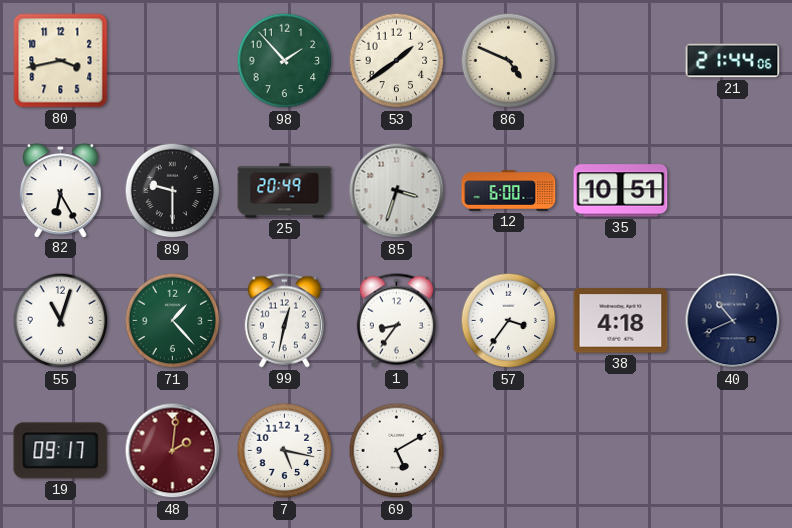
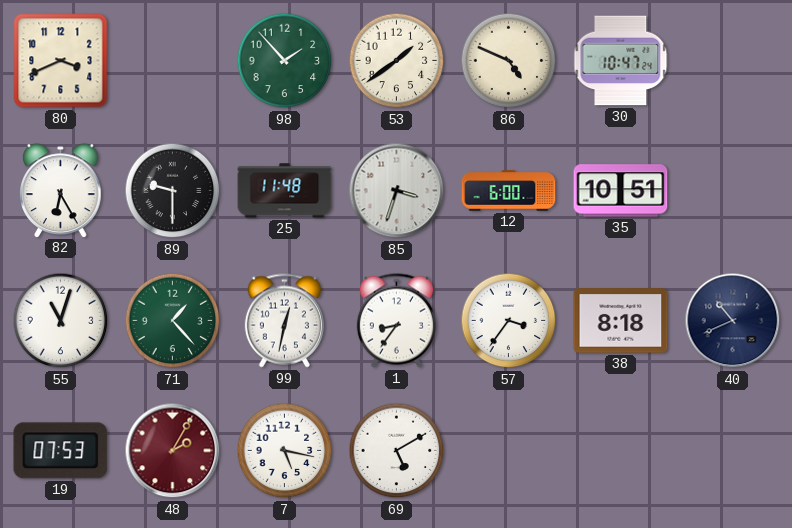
80: 3:43 -> 3:41 (61, 61)
30: none -> 10:47 (621, 61)
21: 21:44 -> none (733, 61)
25: 20:49 -> 11:48 (285, 191)
38: 4:18 -> 8:18 (621, 321)
19: 09:17 -> 07:53 (61, 451)
48: 2:01 -> 2:05 (173, 451)
